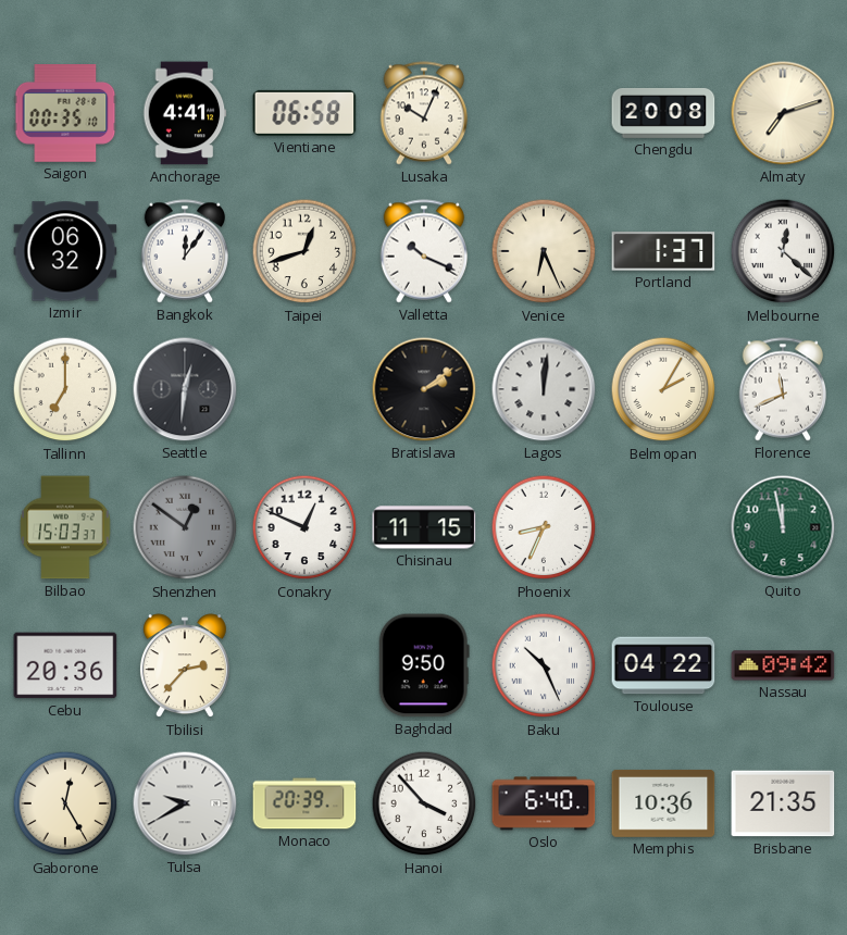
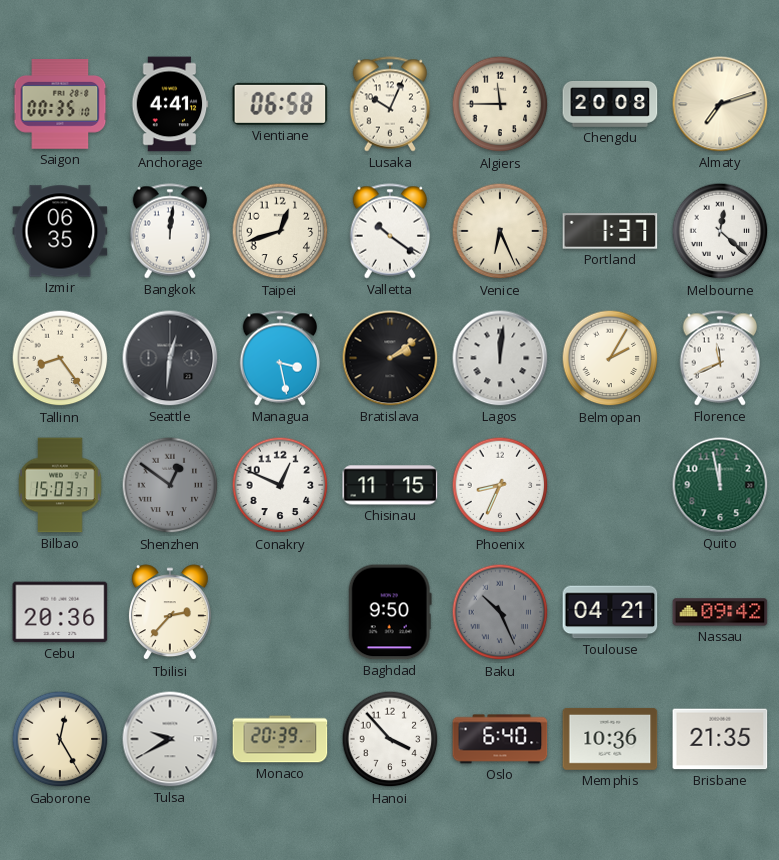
Algiers: none -> 11:45 (500, 104)
Izmir: 06:32 -> 06:35 (60, 231)
Bangkok: 12:06 -> 12:01 (170, 231)
Valletta: 10:19 -> 10:21 (390, 231)
Tallinn: 7:00 -> 8:24 (60, 358)
Managua: none -> 3:28 (280, 358)
Baku dial: white -> grey (500, 612)
Toulouse: 04:22 -> 04:21 (610, 612)
